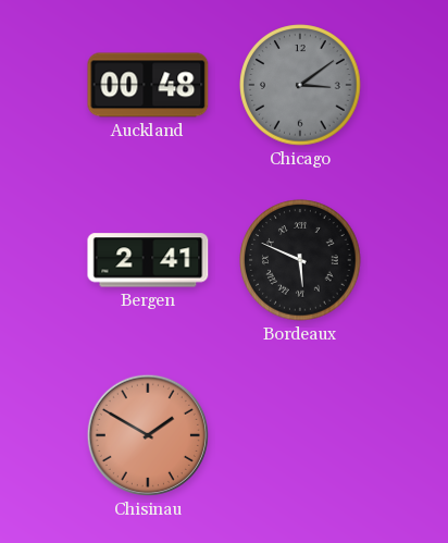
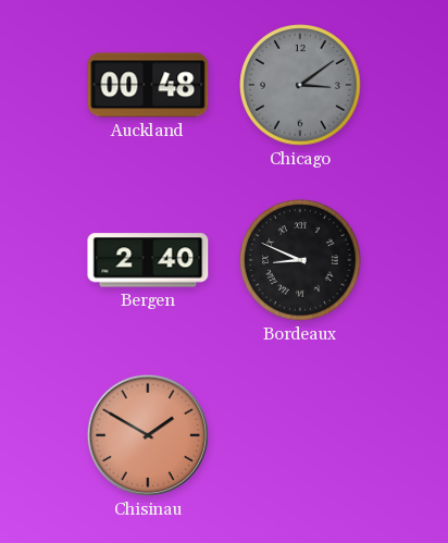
Bergen: 2:41 -> 2:40 (148, 260)
Bordeaux: 5:49 -> 8:49 (300, 260)
